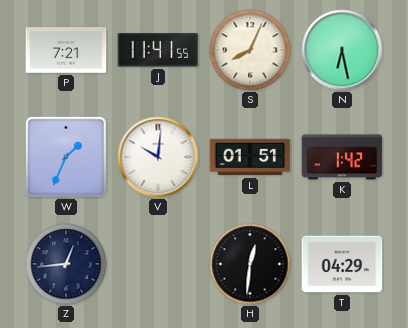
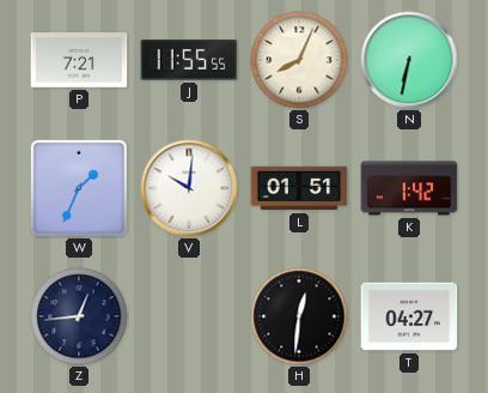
J: 11:41 -> 11:55 (189, 60)
N: 6:28 -> 6:32 (409, 60)
T: 04:29 -> 04:27 (409, 316)
